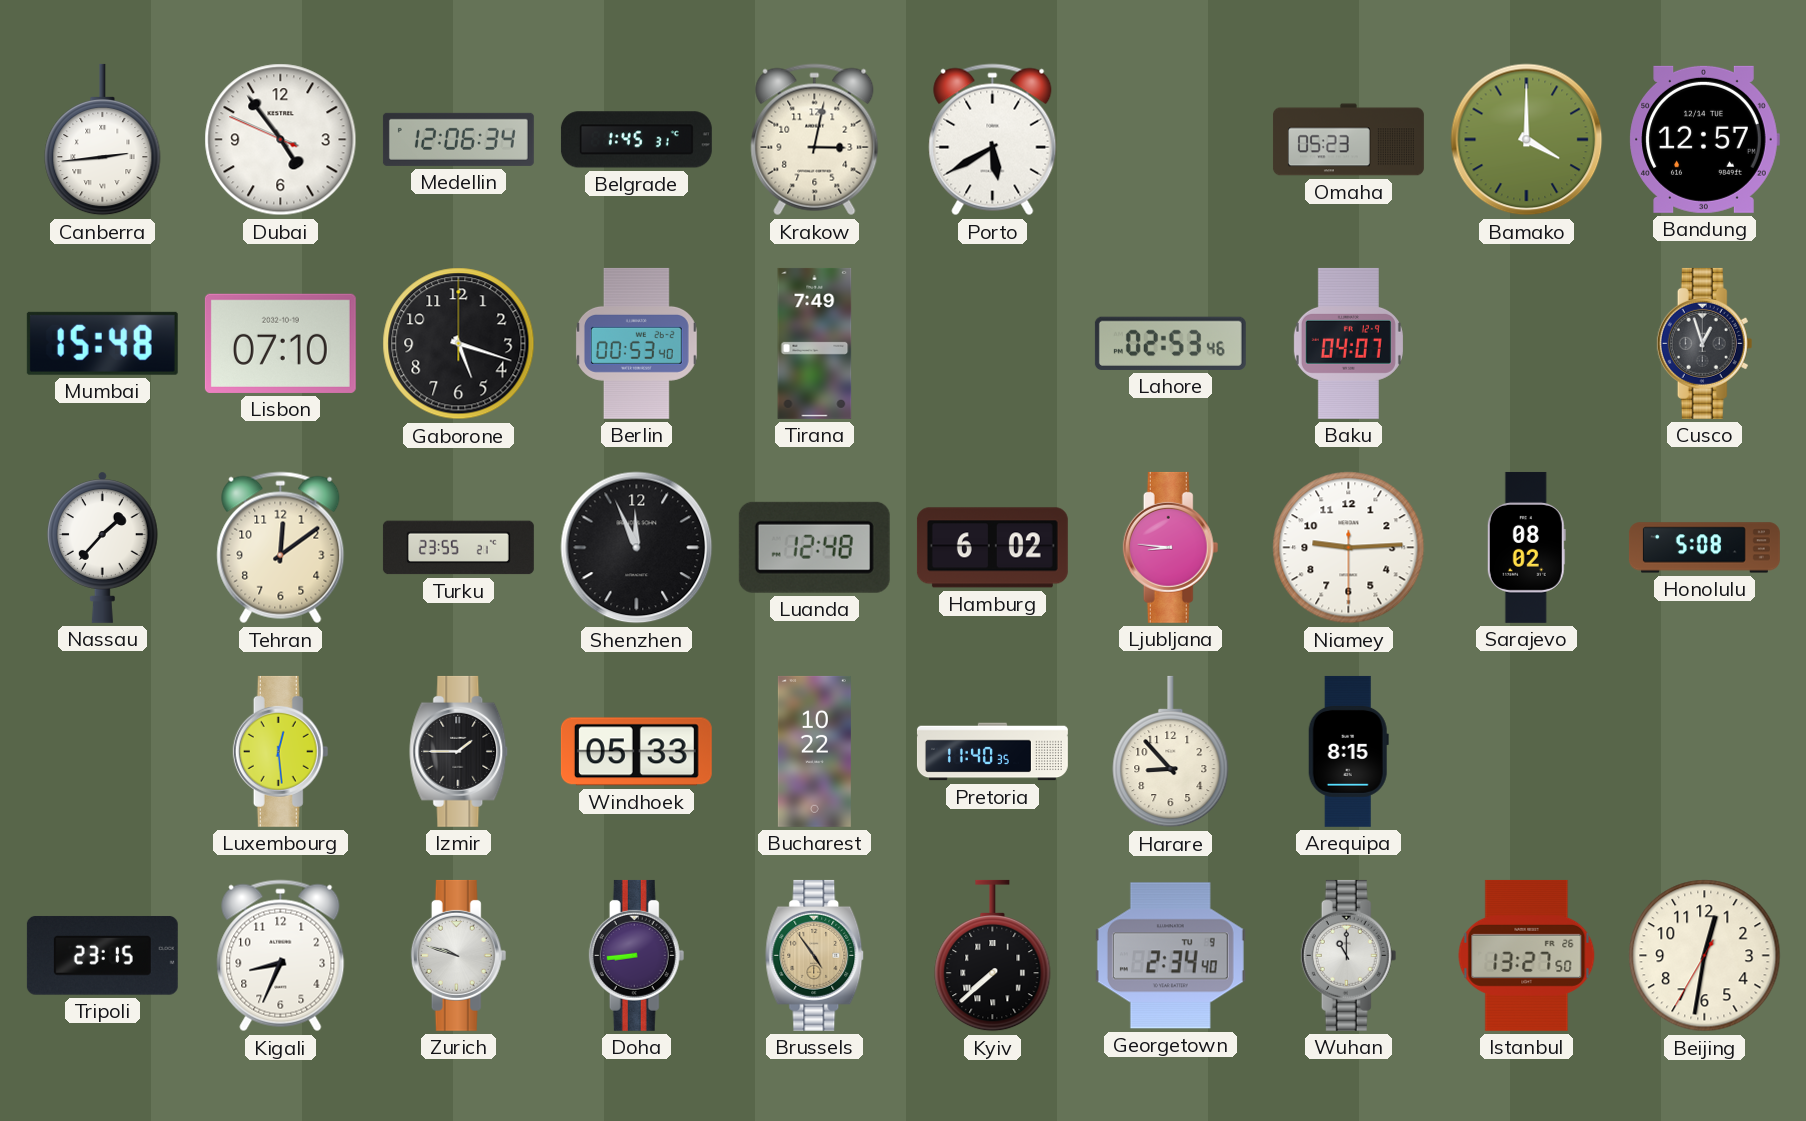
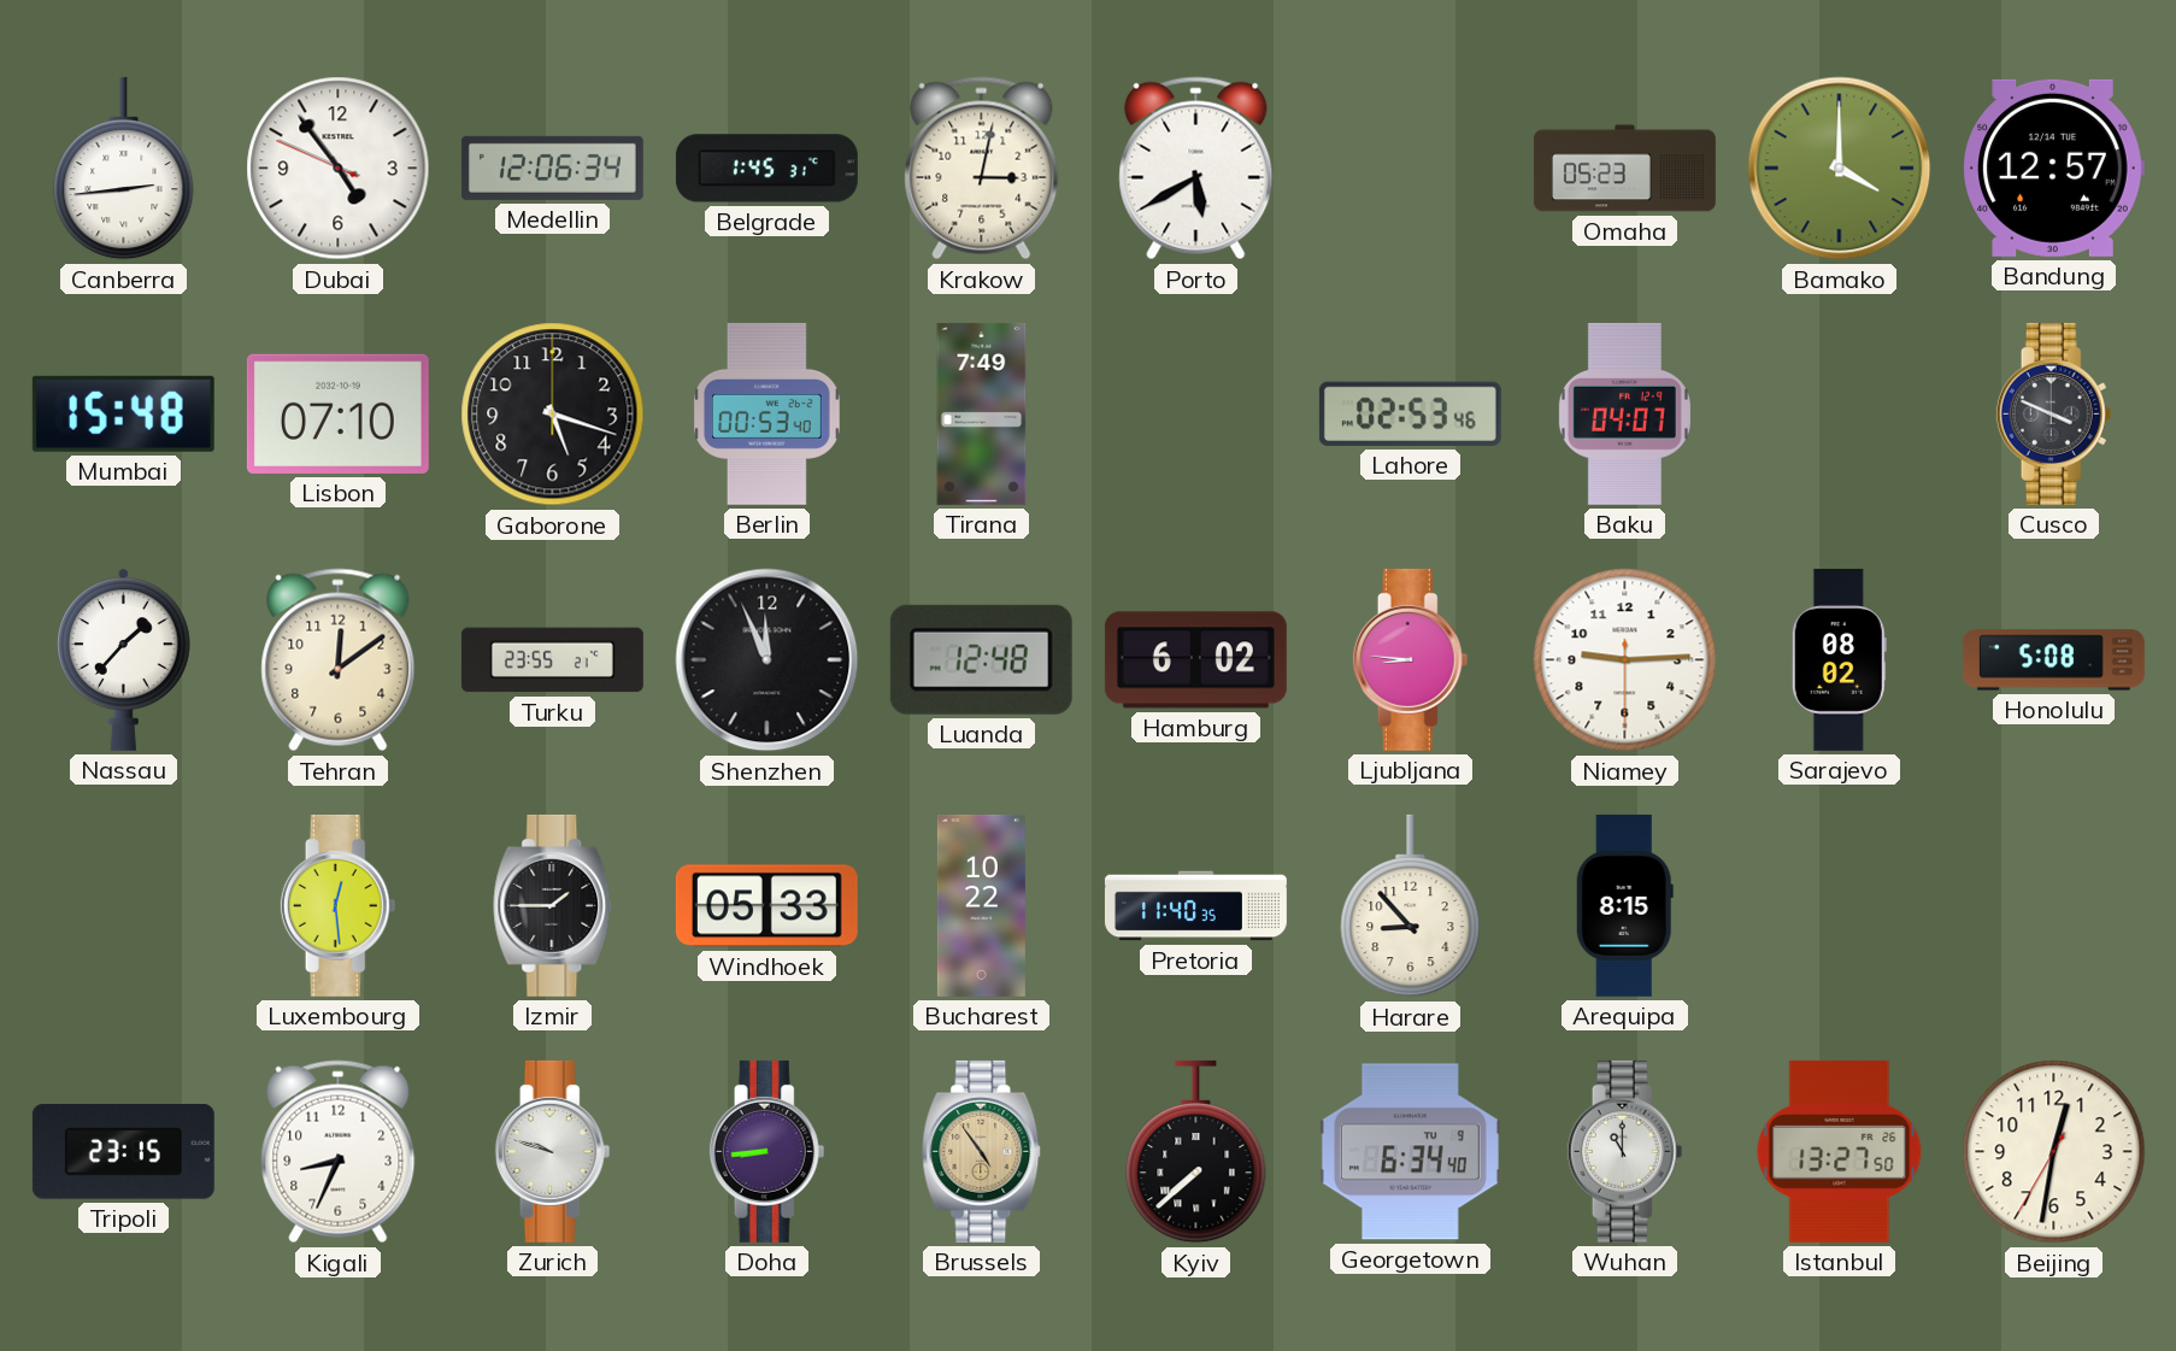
Cusco: 12:57 -> 3:49 (2054, 413)
Georgetown: 2:34 -> 6:34 (1410, 1152)
